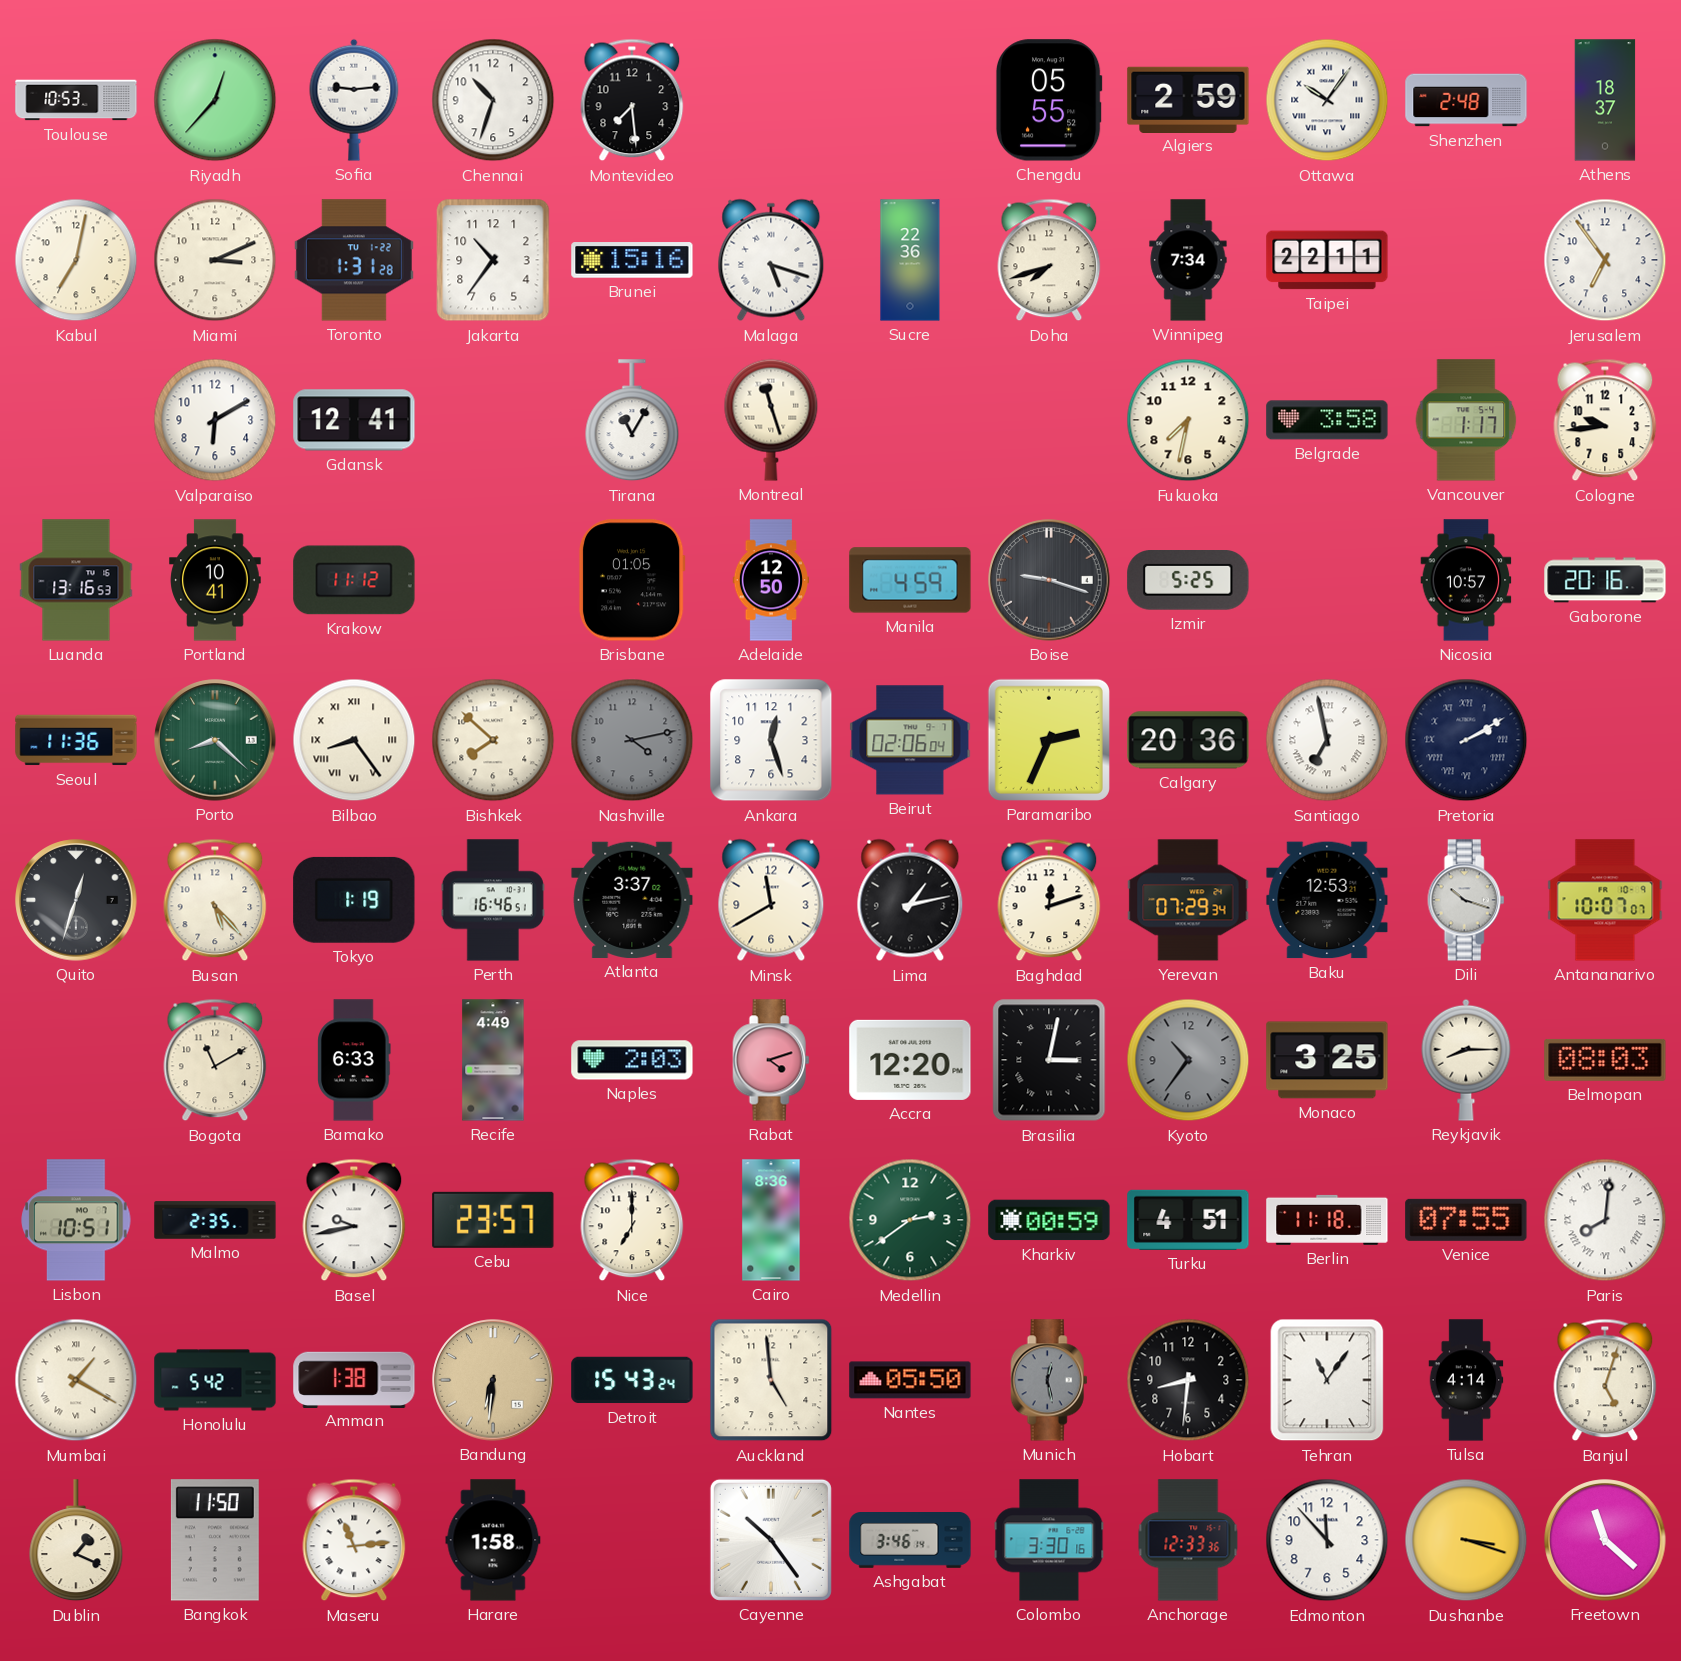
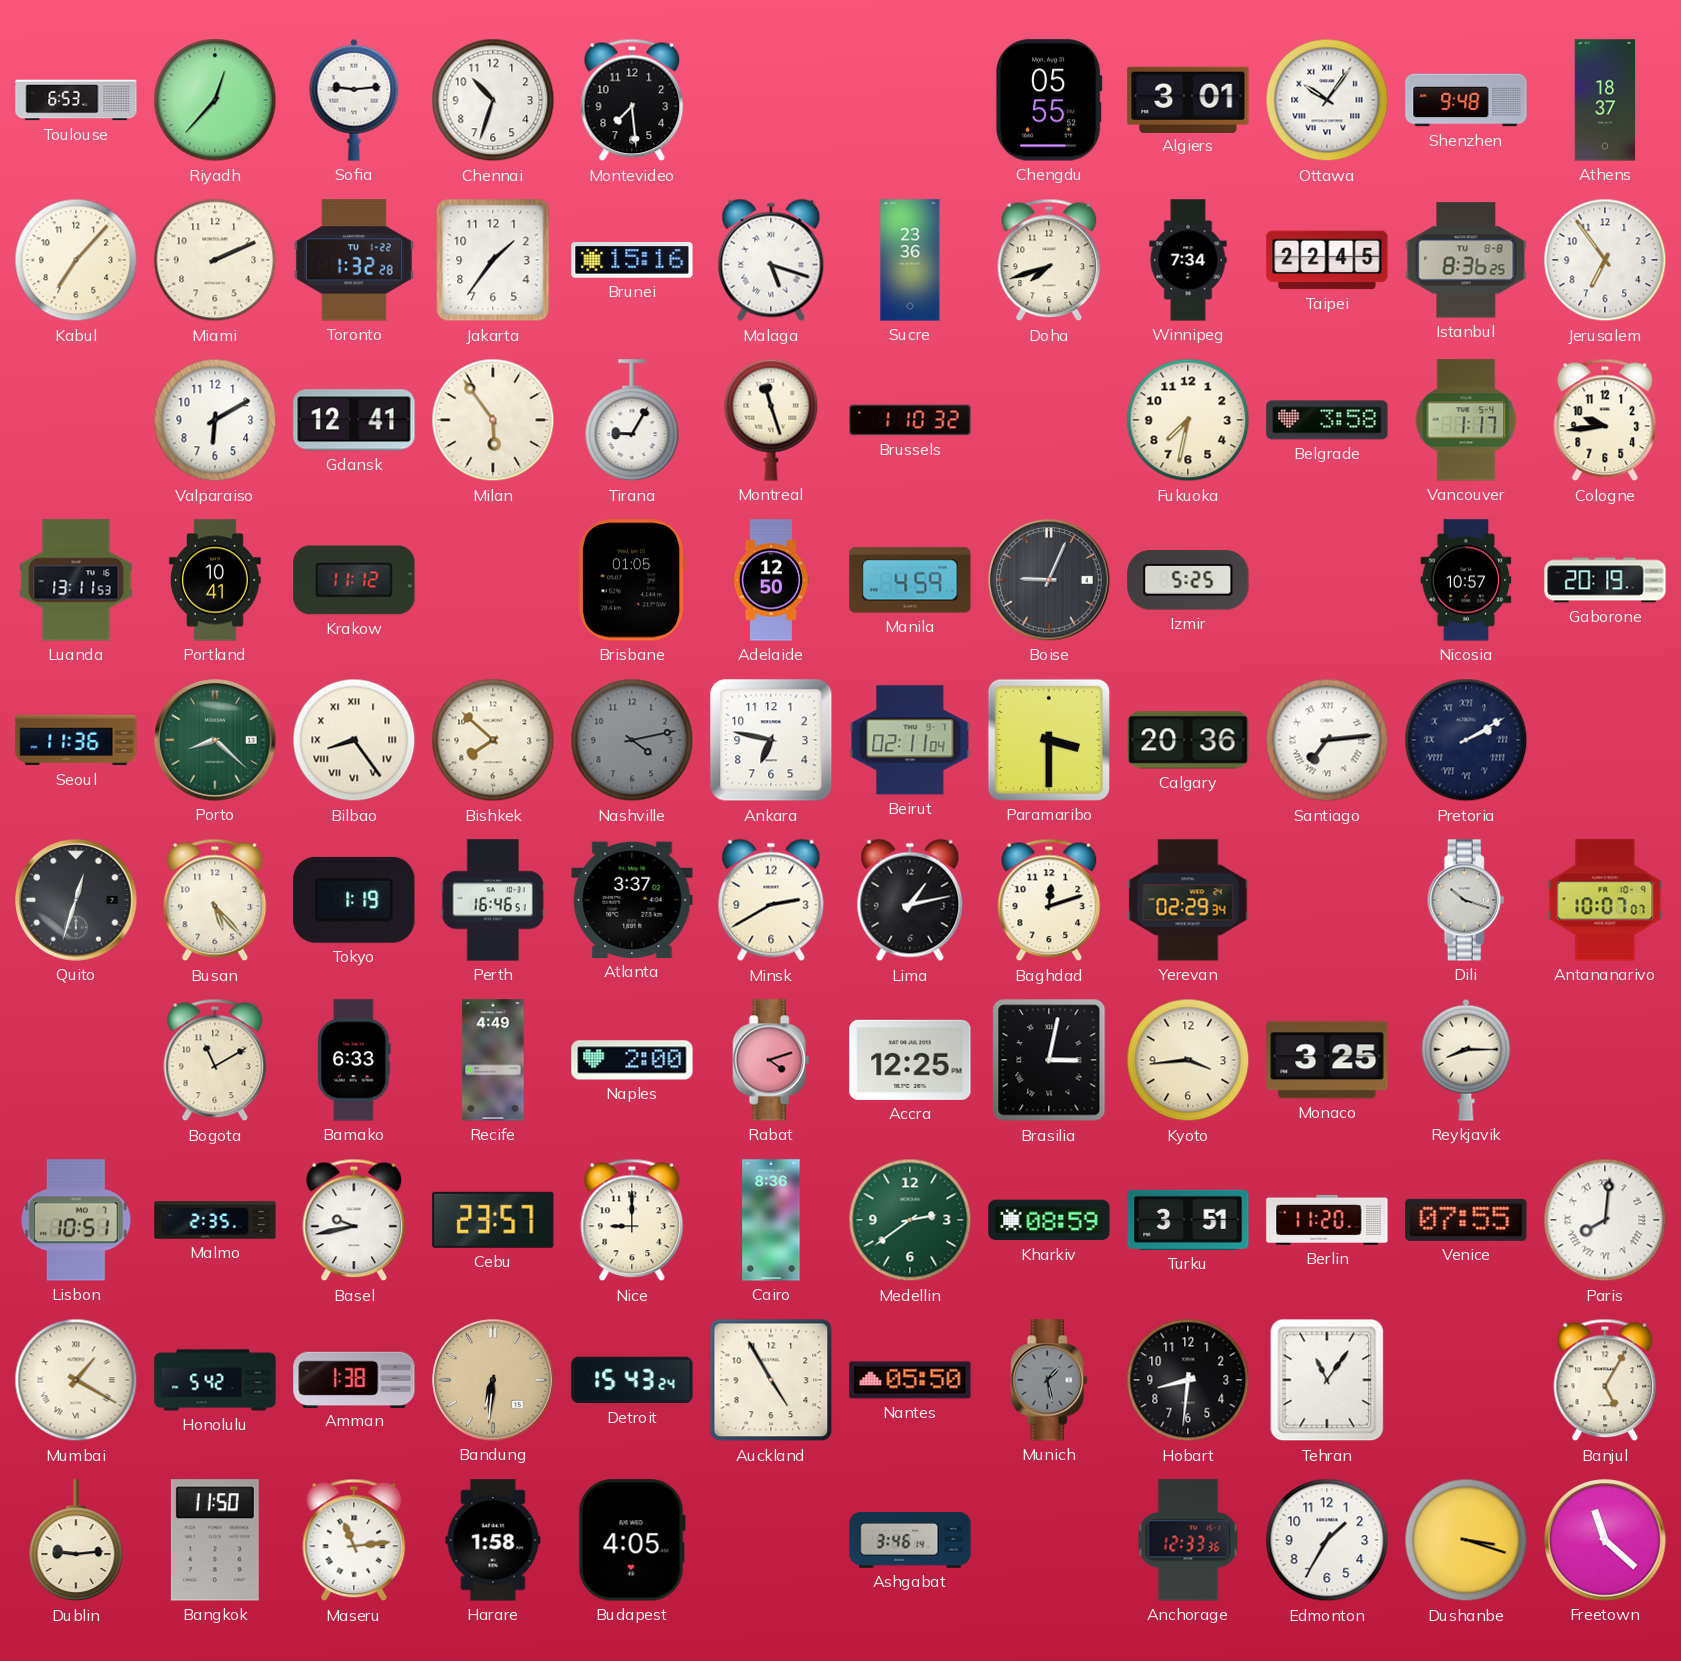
Toulouse: 10:53 -> 6:53 (76, 100)
Algiers: 2:59 -> 3:01 (1188, 99)
Shenzhen: 2:48 -> 9:48 (1466, 100)
Kabul: 7:02 -> 7:07 (76, 260)
Miami: 3:11 -> 2:11 (215, 260)
Toronto: 1:31 -> 1:32 (354, 260)
Jakarta: 10:36 -> 1:36 (493, 260)
Sucre: 22:36 -> 23:36 (910, 260)
Taipei: 22:11 -> 22:45 (1327, 260)
Istanbul: none -> 8:36 (1466, 260)
Milan: none -> 5:54 (493, 420)
Tirana: 11:05 -> 9:05 (632, 421)
Brussels: none -> 1:10 (910, 420)
Luanda: 13:16 -> 13:11 (76, 580)
Boise: 9:18 -> 9:04 (1049, 580)
Gaborone: 20:16 -> 20:19 (1605, 580)
Ankara: 12:27 -> 6:47 (771, 740)
Beirut: 02:06 -> 02:11 (910, 740)
Paramaribo: 2:34 -> 3:30 (1049, 740)
Santiago: 6:58 -> 7:14 (1327, 740)
Minsk: 11:40 -> 2:40 (771, 900)
Yerevan: 07:29 -> 02:29 (1188, 900)
Baku: 12:53 -> none (1327, 900)
Naples: 2:03 -> 2:00 (632, 1060)
Accra: 12:20 -> 12:25 (910, 1060)
Kyoto: 10:36 -> 3:44 (1188, 1060)
Kyoto dial: grey -> cream (1188, 1060)
Belmopan: 08:03 -> none (1605, 1060)
Nice: 7:00 -> 9:00 (632, 1220)
Kharkiv: 00:59 -> 08:59 (1049, 1220)
Turku: 4:51 -> 3:51 (1188, 1220)
Berlin: 11:18 -> 11:20 (1327, 1220)
Auckland: 4:59 -> 4:55 (771, 1380)
Munich: 12:28 -> 1:28 (1049, 1380)
Tulsa: 4:14 -> none (1466, 1380)
Banjul: 5:03 -> 5:05 (1605, 1380)
Dublin: 1:19 -> 9:14 (76, 1541)
Budapest: none -> 4:05 (632, 1540)
Cayenne: 10:24 -> none (771, 1540)
Colombo: 3:30 -> none (1049, 1540)
Edmonton: 11:53 -> 1:35 (1327, 1540)
